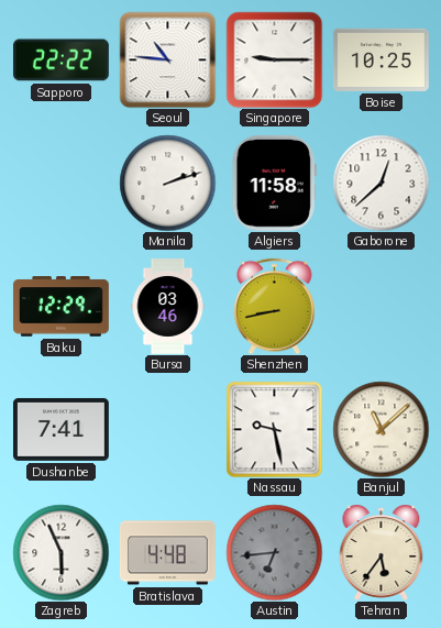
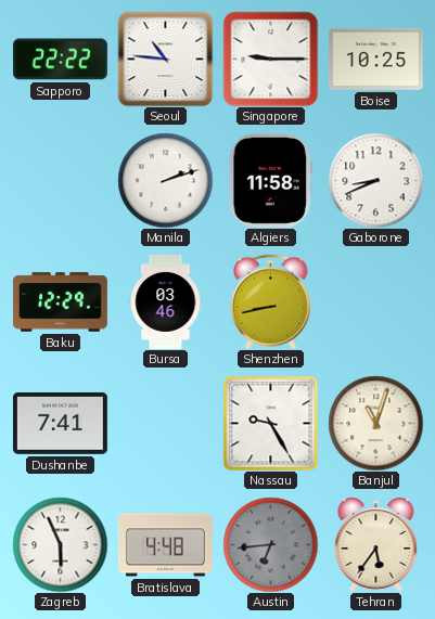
Gaborone: 12:38 -> 8:41 (375, 180)
Nassau: 9:28 -> 9:25 (270, 423)
Banjul: 11:08 -> 11:03 (375, 423)
